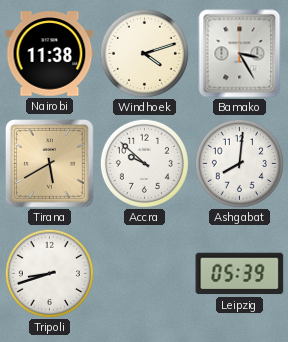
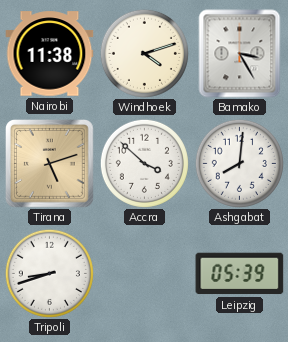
Tirana: 5:40 -> 5:12 (50, 164)
Accra: 9:52 -> 3:52 (144, 163)
